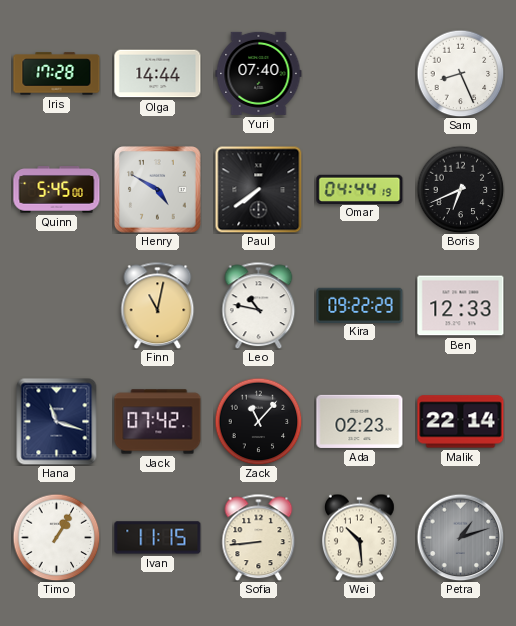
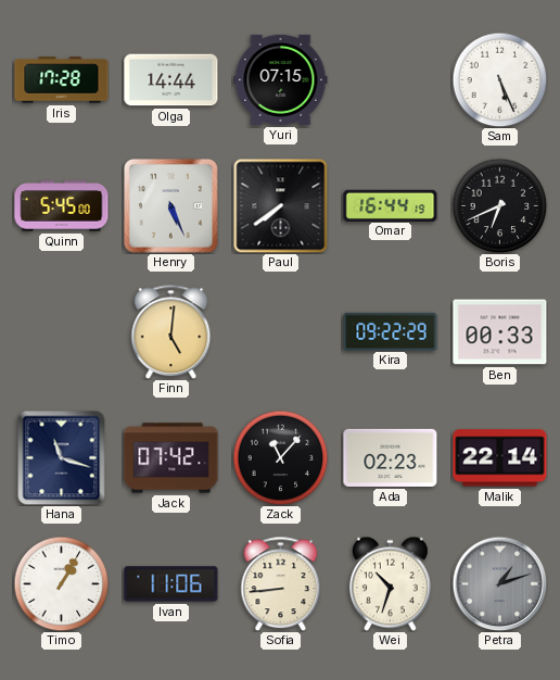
Yuri: 07:40 -> 07:15 (281, 79)
Sam: 8:26 -> 5:26 (499, 79)
Henry: 4:50 -> 5:26 (171, 206)
Omar: 04:44 -> 16:44 (391, 205)
Finn: 11:02 -> 5:01 (171, 331)
Leo: 10:47 -> none (259, 305)
Ben: 12:33 -> 00:33 (500, 332)
Ivan: 11:15 -> 11:06 (171, 584)
Wei: 10:29 -> 10:33 (390, 583)
